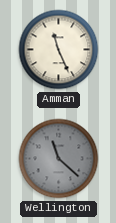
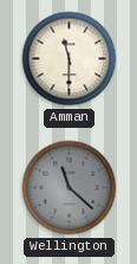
Amman: 11:26 -> 11:30 (70, 59)
